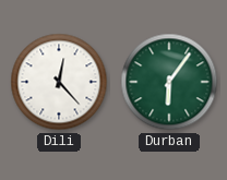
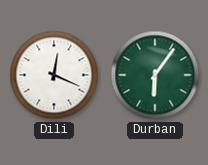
Dili: 12:23 -> 12:19 (54, 75)
